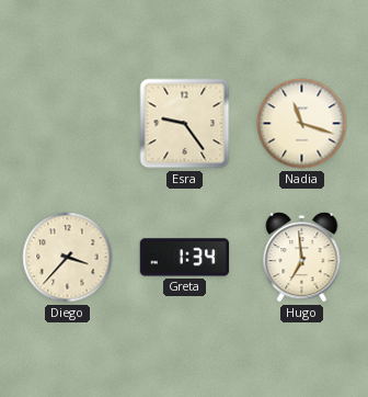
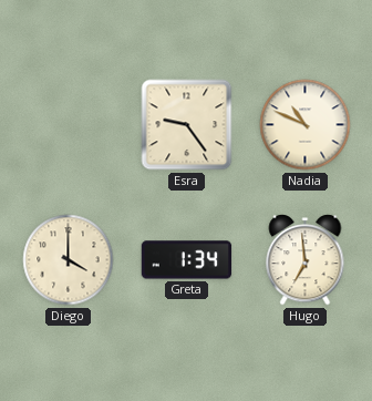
Nadia: 11:18 -> 10:49 (306, 125)
Diego: 3:37 -> 4:00 (69, 260)
